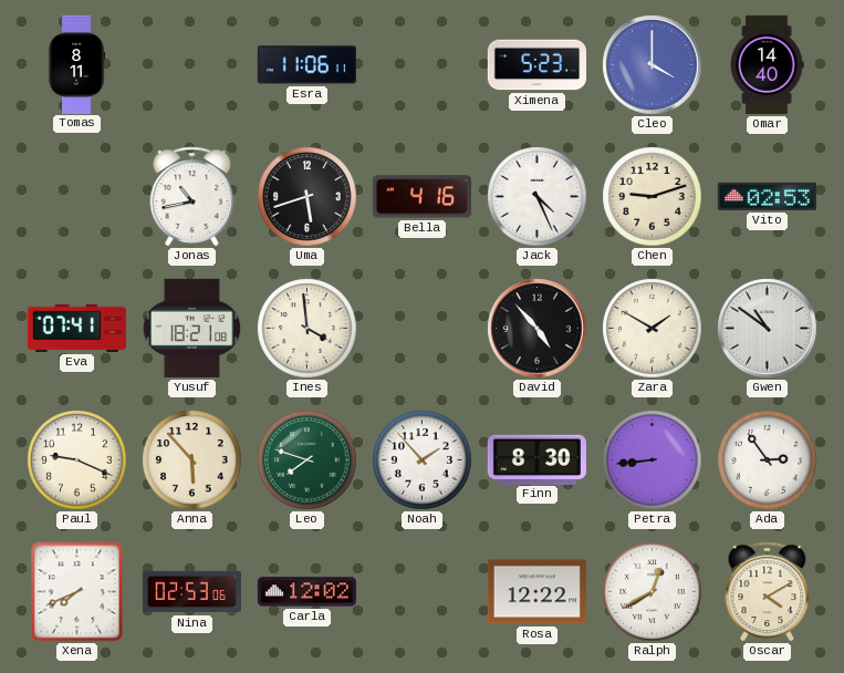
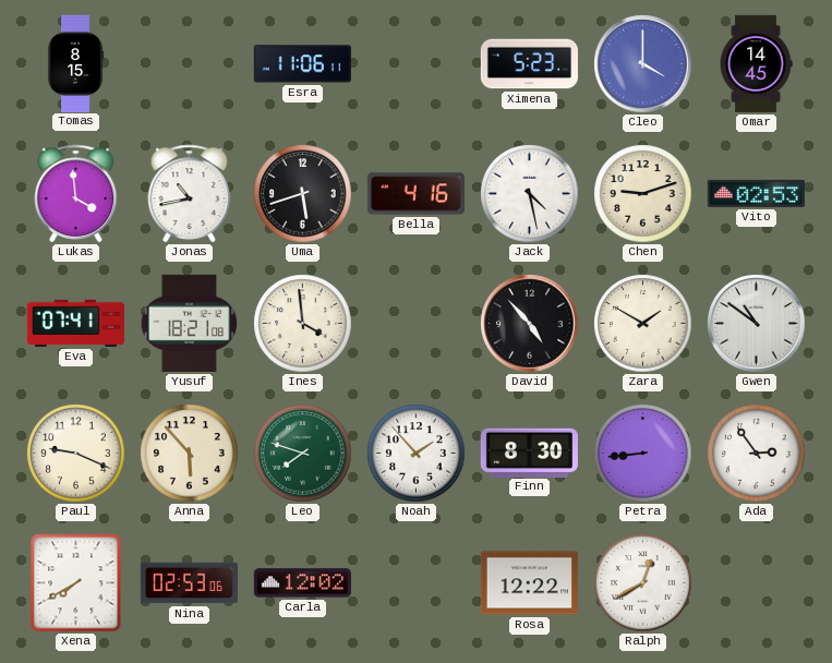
Tomas: 8:11 -> 8:15 (75, 63)
Omar: 14:40 -> 14:45 (756, 63)
Lukas: none -> 3:59 (76, 193)
Jack: 4:26 -> 4:28 (530, 194)
Xena: 7:41 -> 7:40 (76, 583)
Oscar: 4:10 -> none (768, 591)
